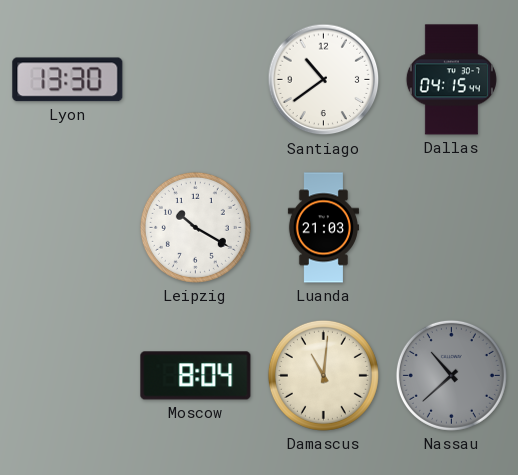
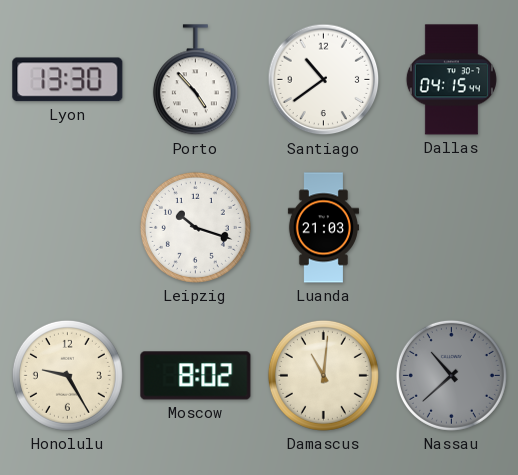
Porto: none -> 4:53 (195, 80)
Leipzig: 10:20 -> 10:18 (195, 227)
Honolulu: none -> 9:25 (67, 375)
Moscow: 8:04 -> 8:02 (196, 376)
